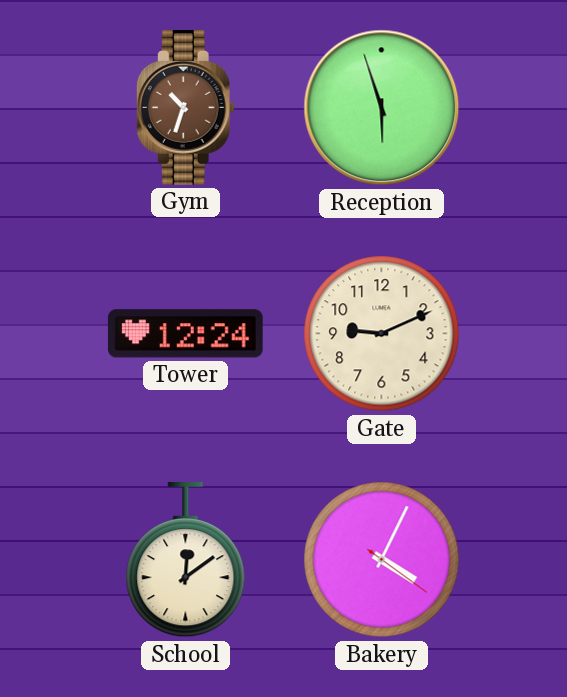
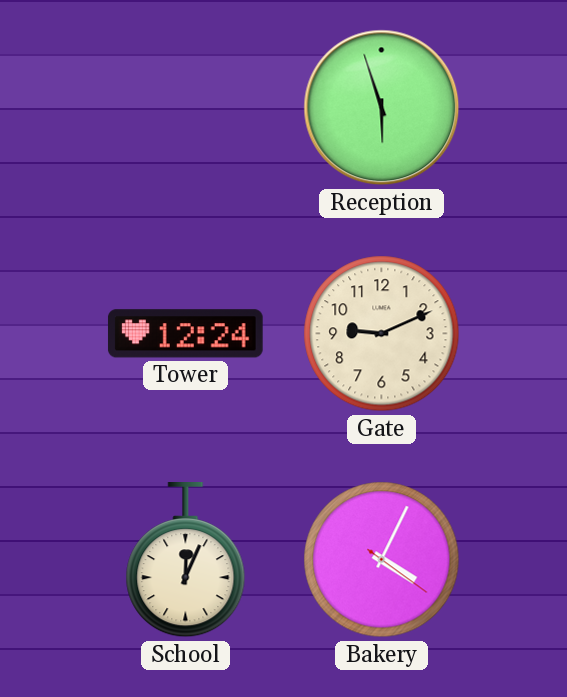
Gym: 10:33 -> none (185, 108)
School: 12:09 -> 12:04 (186, 561)
